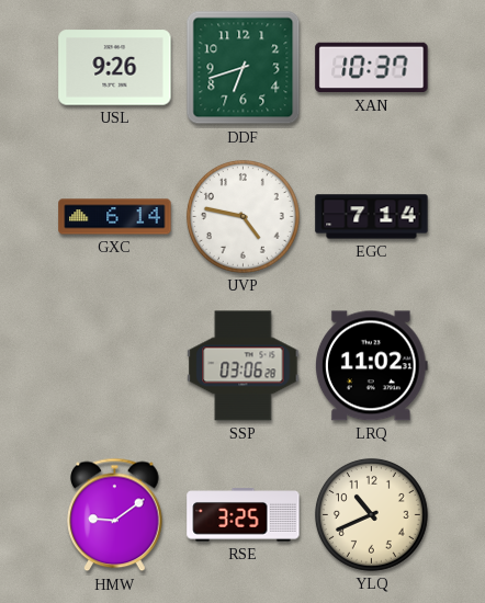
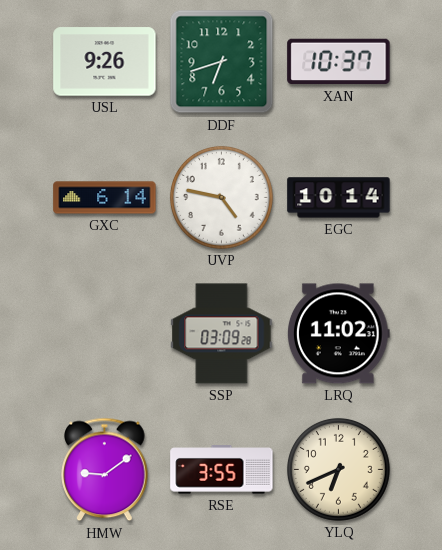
EGC: 7:14 -> 10:14 (339, 198)
SSP: 03:06 -> 03:09 (222, 334)
RSE: 3:25 -> 3:55 (222, 470)
YLQ: 10:41 -> 6:41 (338, 469)
